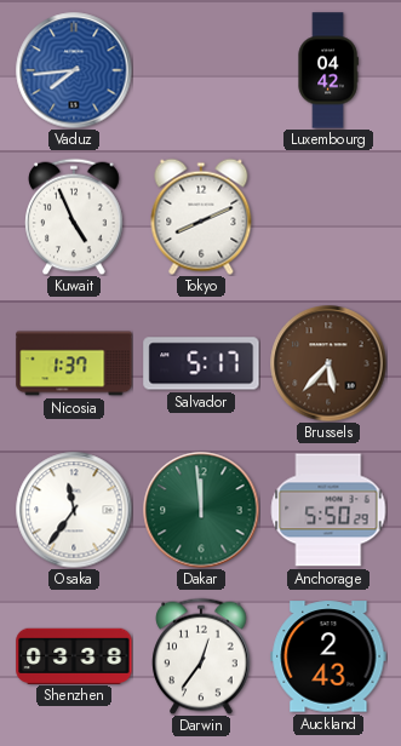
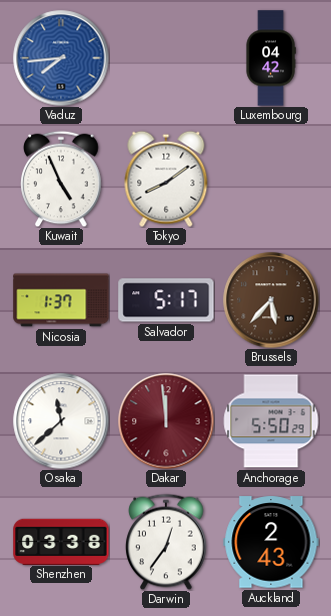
Tokyo: 8:11 -> 8:09 (166, 179)
Osaka: 11:36 -> 11:38 (61, 421)
Dakar dial: green -> burgundy (166, 421)
